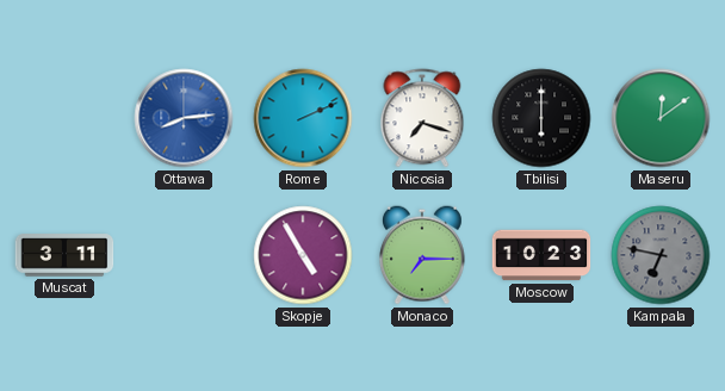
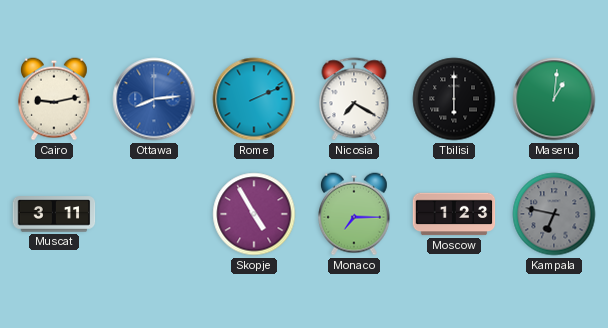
Cairo: none -> 9:13 (54, 99)
Nicosia: 7:18 -> 7:20 (354, 99)
Maseru: 12:09 -> 1:01 (554, 99)
Moscow: 10:23 -> 1:23 (454, 214)
